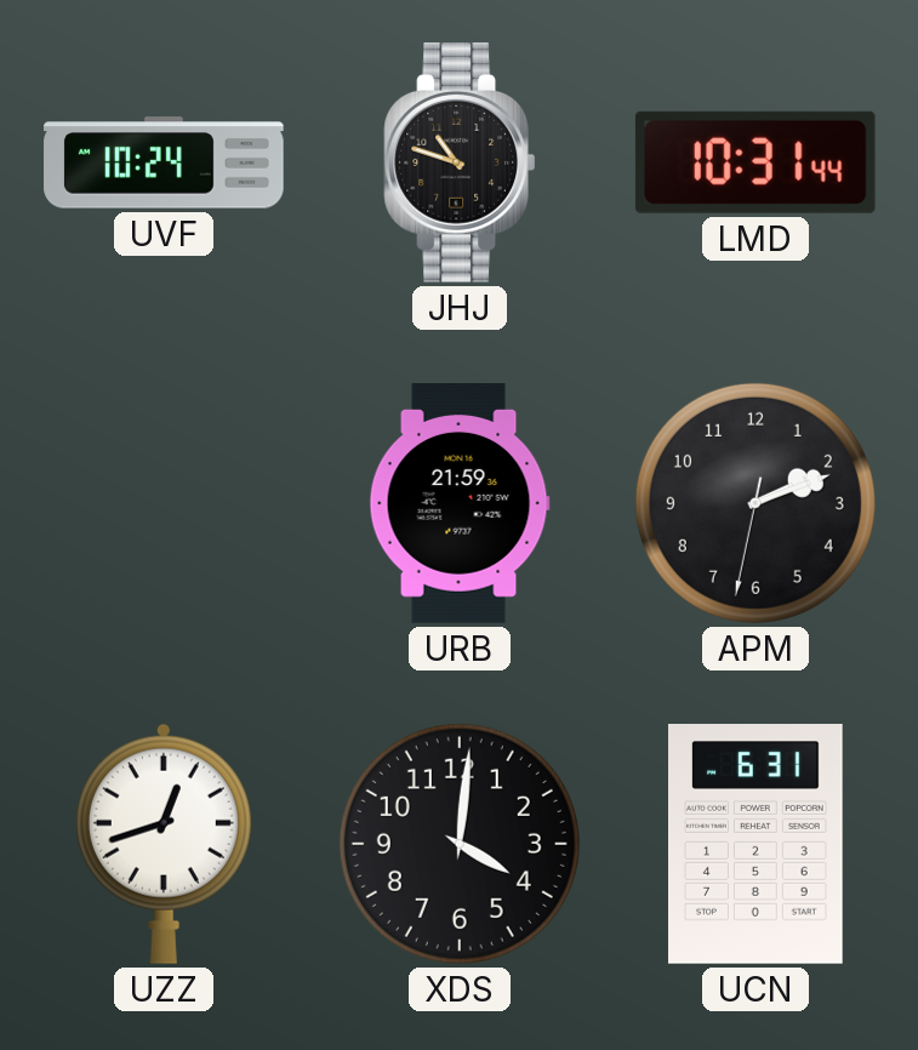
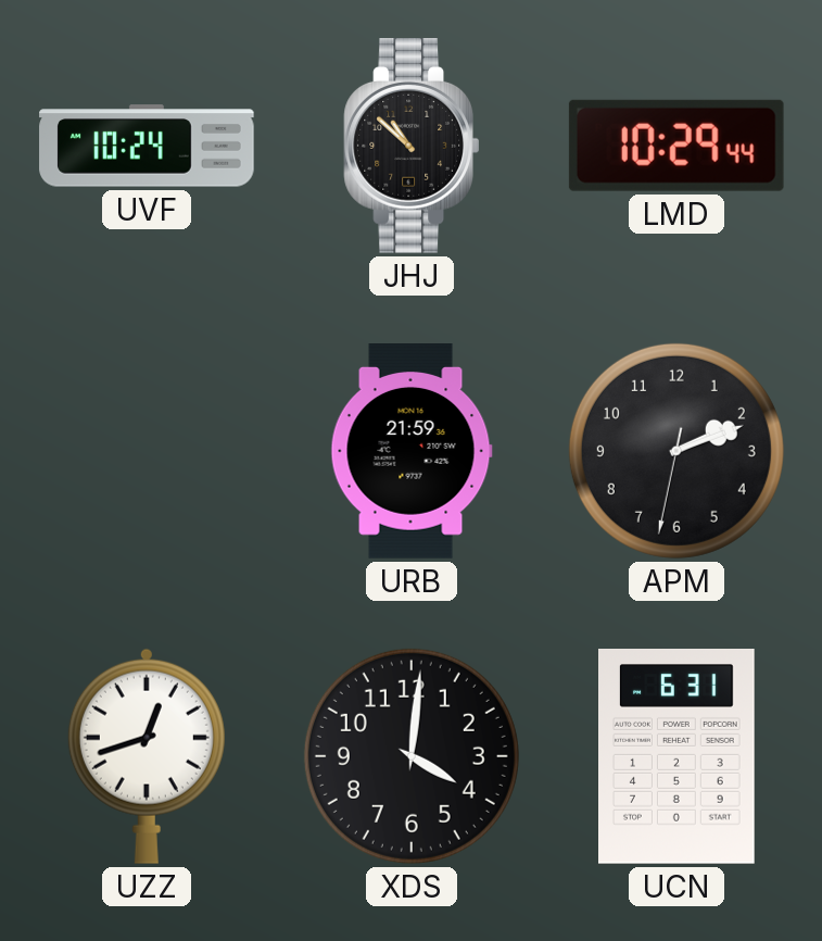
JHJ: 10:48 -> 10:52 (410, 147)
LMD: 10:31 -> 10:29 (676, 146)
